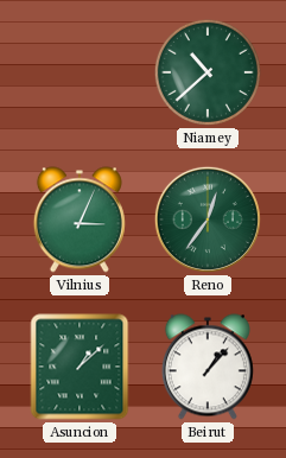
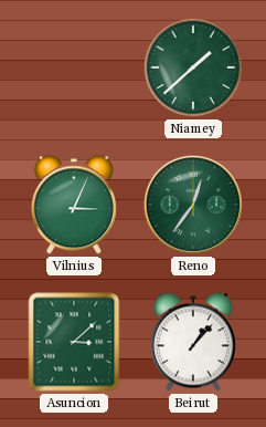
Niamey: 10:38 -> 1:38 (193, 67)
Asuncion: 1:08 -> 3:08 (74, 342)
